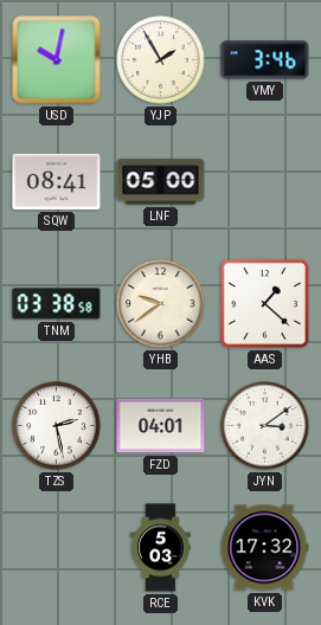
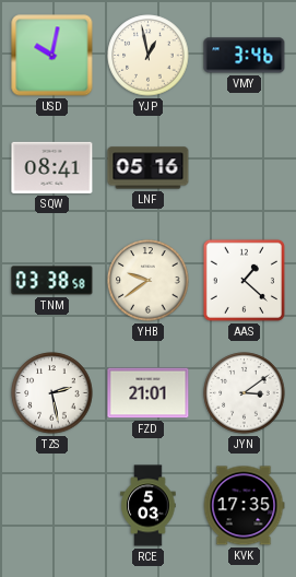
YJP: 1:55 -> 12:58 (149, 56)
LNF: 05:00 -> 05:16 (149, 168)
FZD: 04:01 -> 21:01 (149, 393)
KVK: 17:32 -> 17:35 (244, 506)
